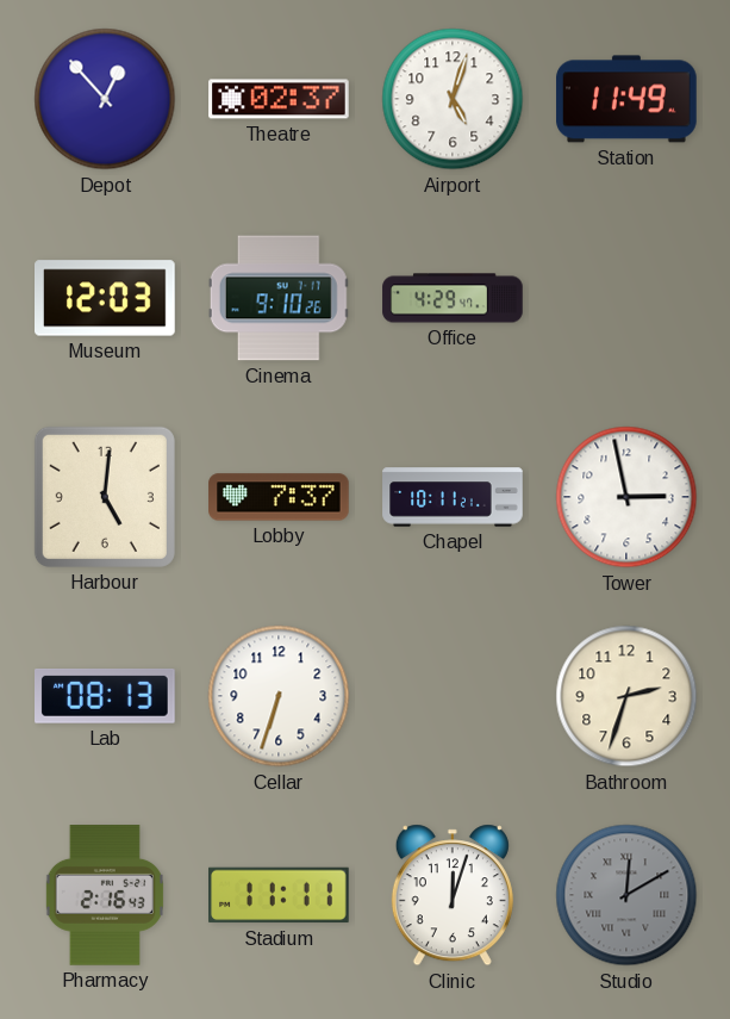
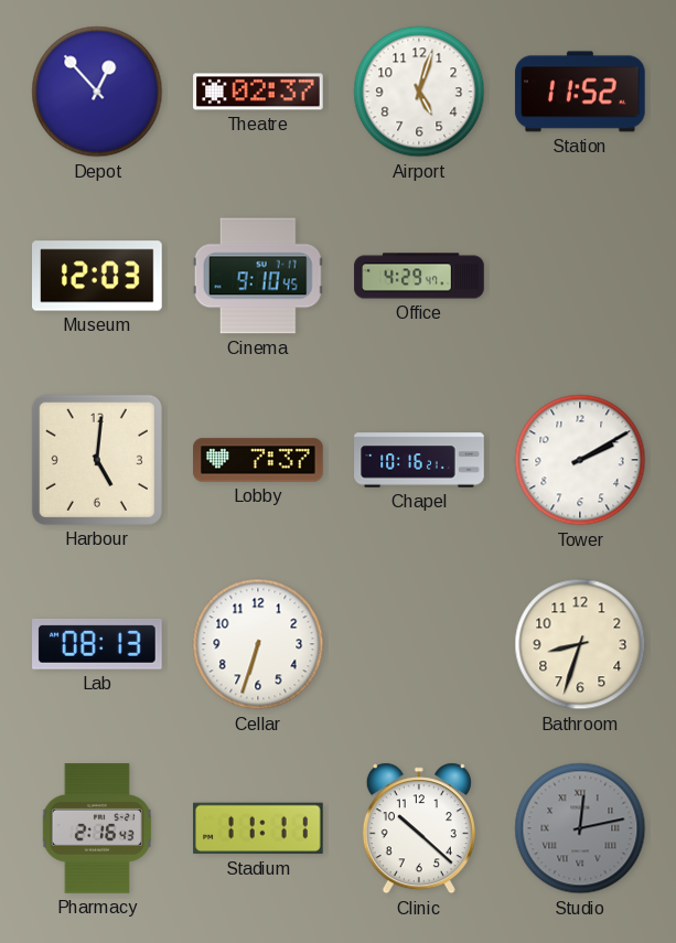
Station: 11:49 -> 11:52 (580, 92)
Cinema: 9:10:26 -> 9:10:45 (258, 276)
Chapel: 10:11 -> 10:16 (419, 460)
Tower: 2:58 -> 2:10 (580, 460)
Bathroom: 2:33 -> 8:33 (580, 644)
Clinic: 12:03 -> 10:22 (419, 828)
Studio: 12:10 -> 12:13 (580, 828)
